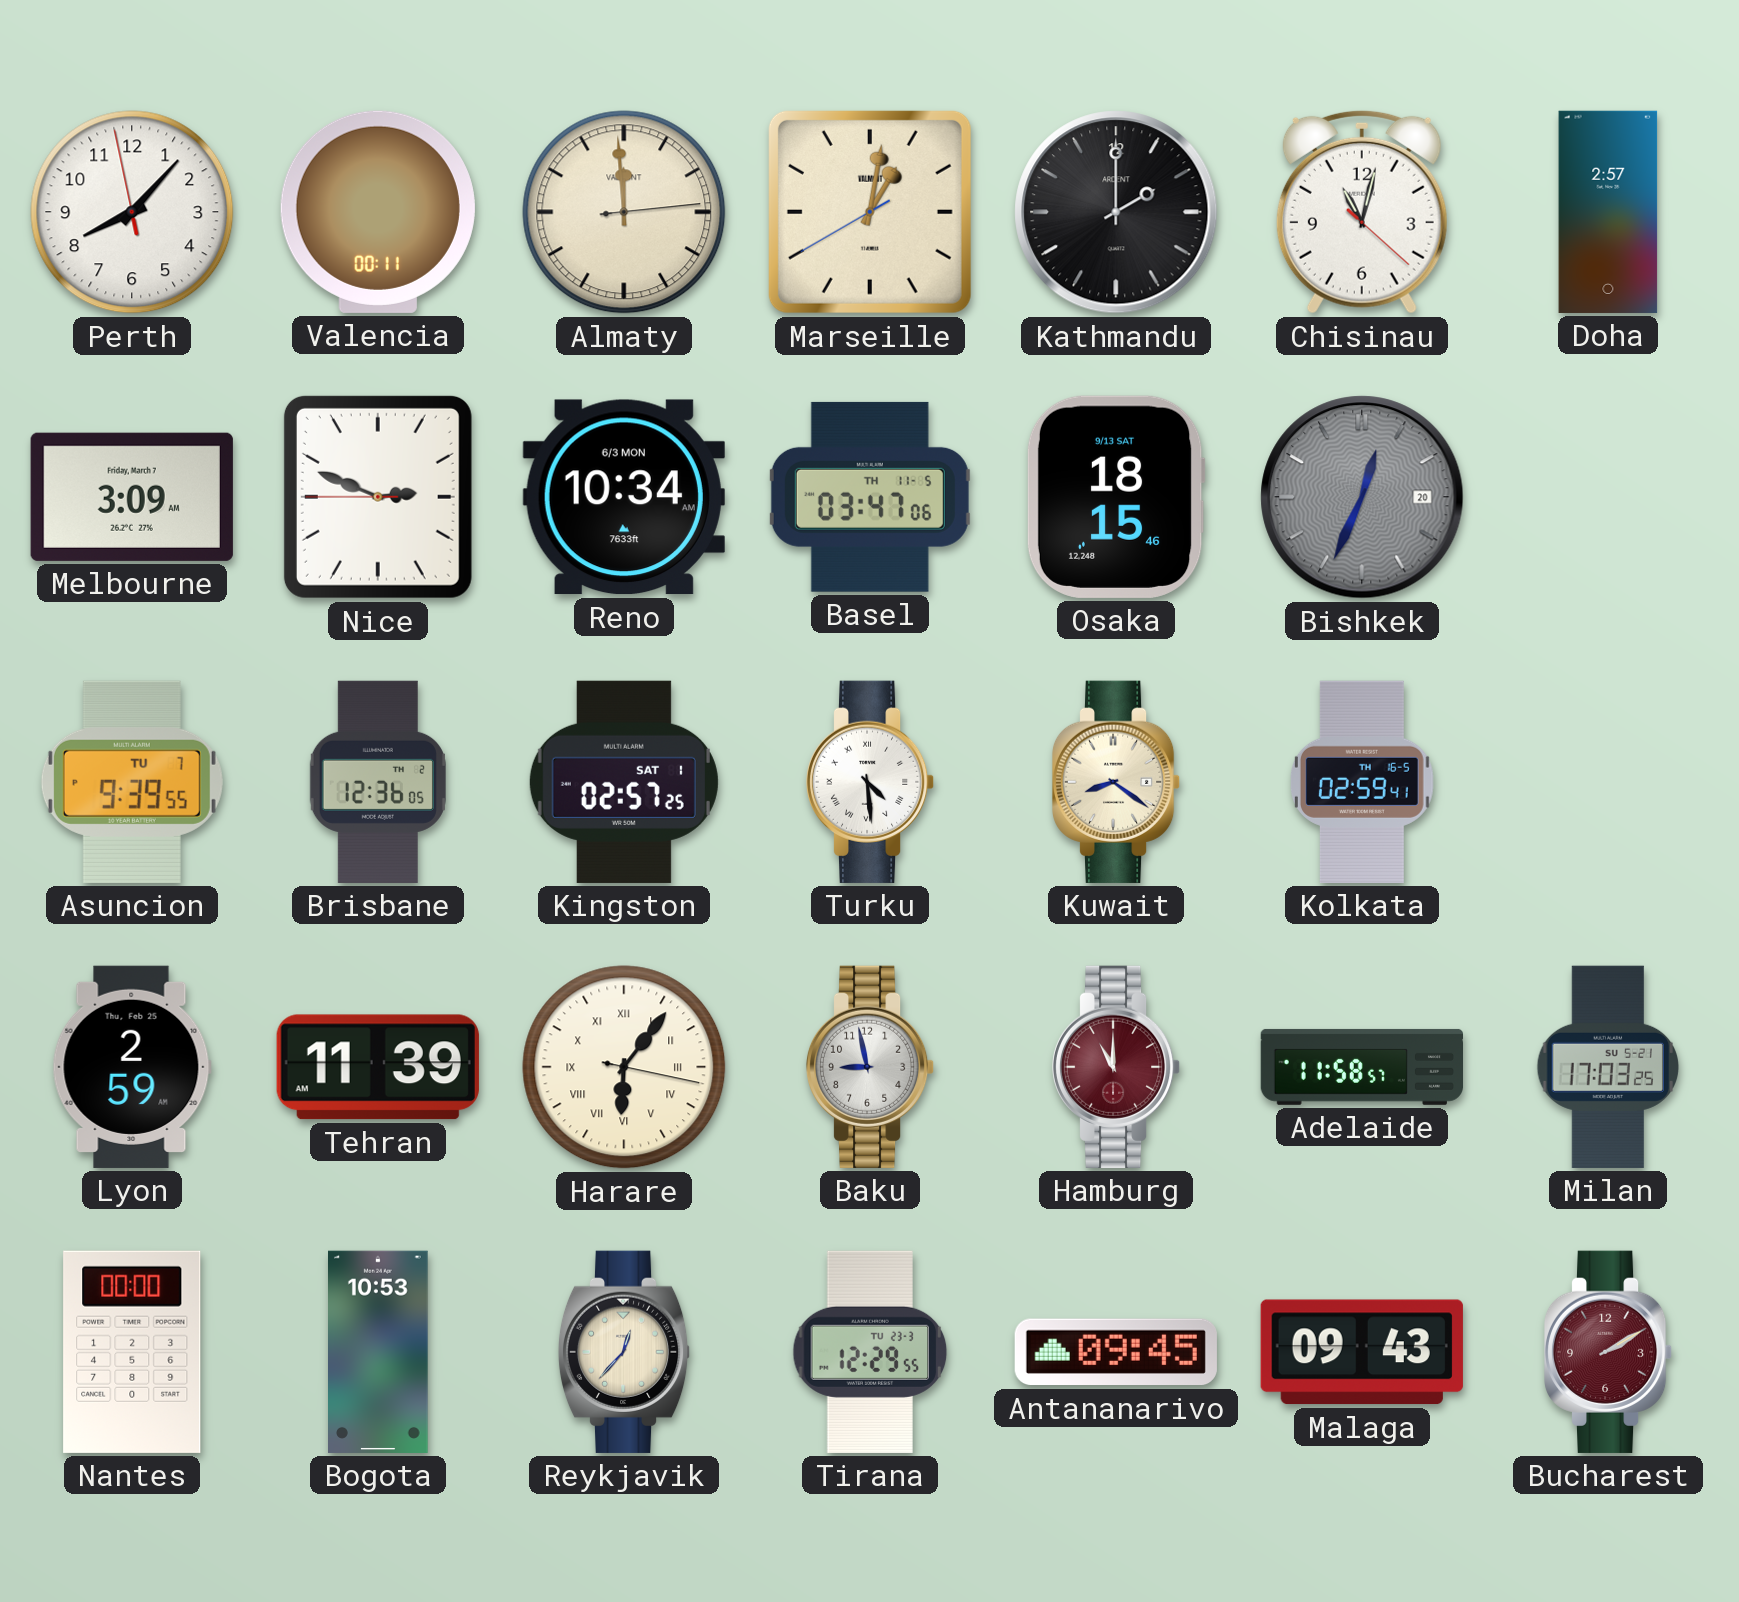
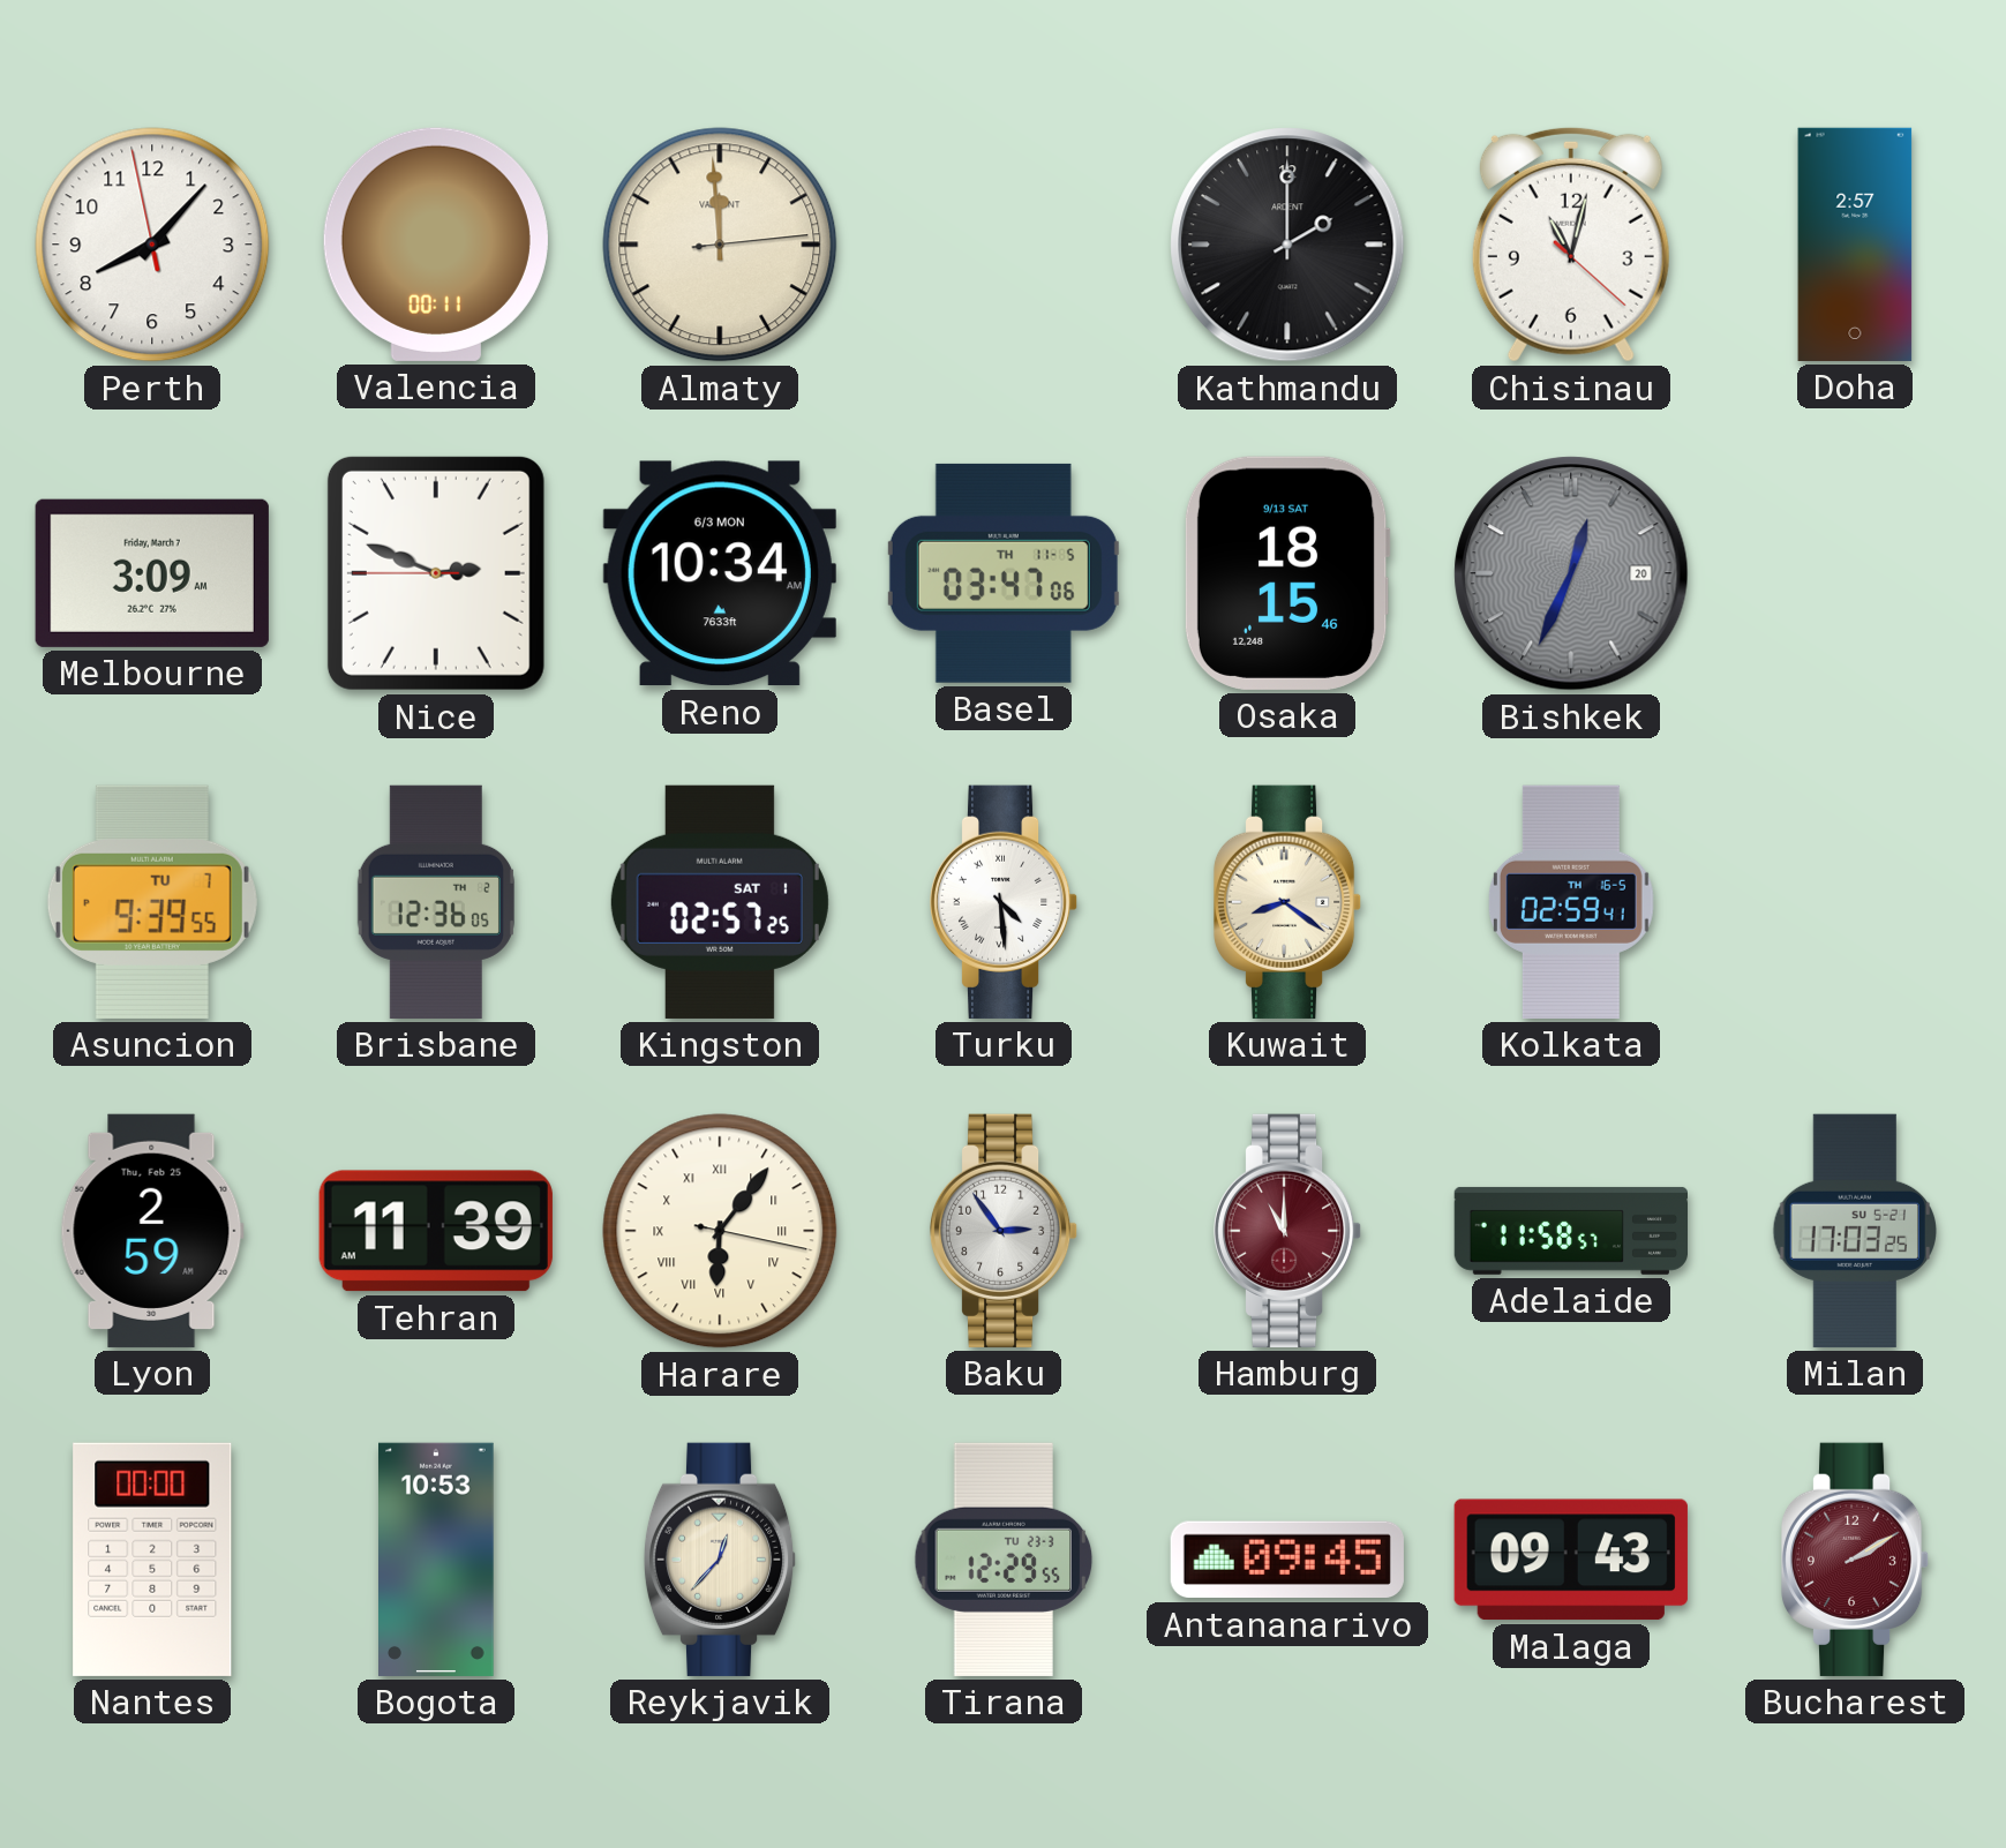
Marseille: 1:01 -> none (870, 212)
Baku: 8:58 -> 2:54 (1004, 1231)
